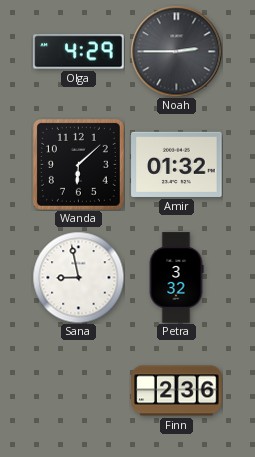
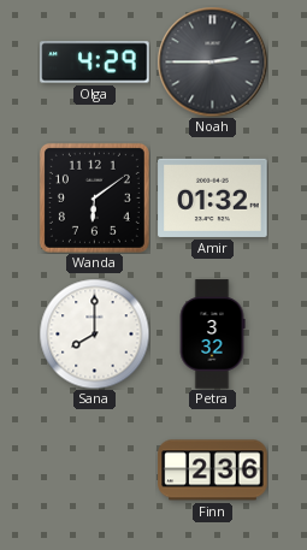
Wanda: 6:08 -> 6:09 (94, 197)
Sana: 8:58 -> 8:00 (94, 333)
